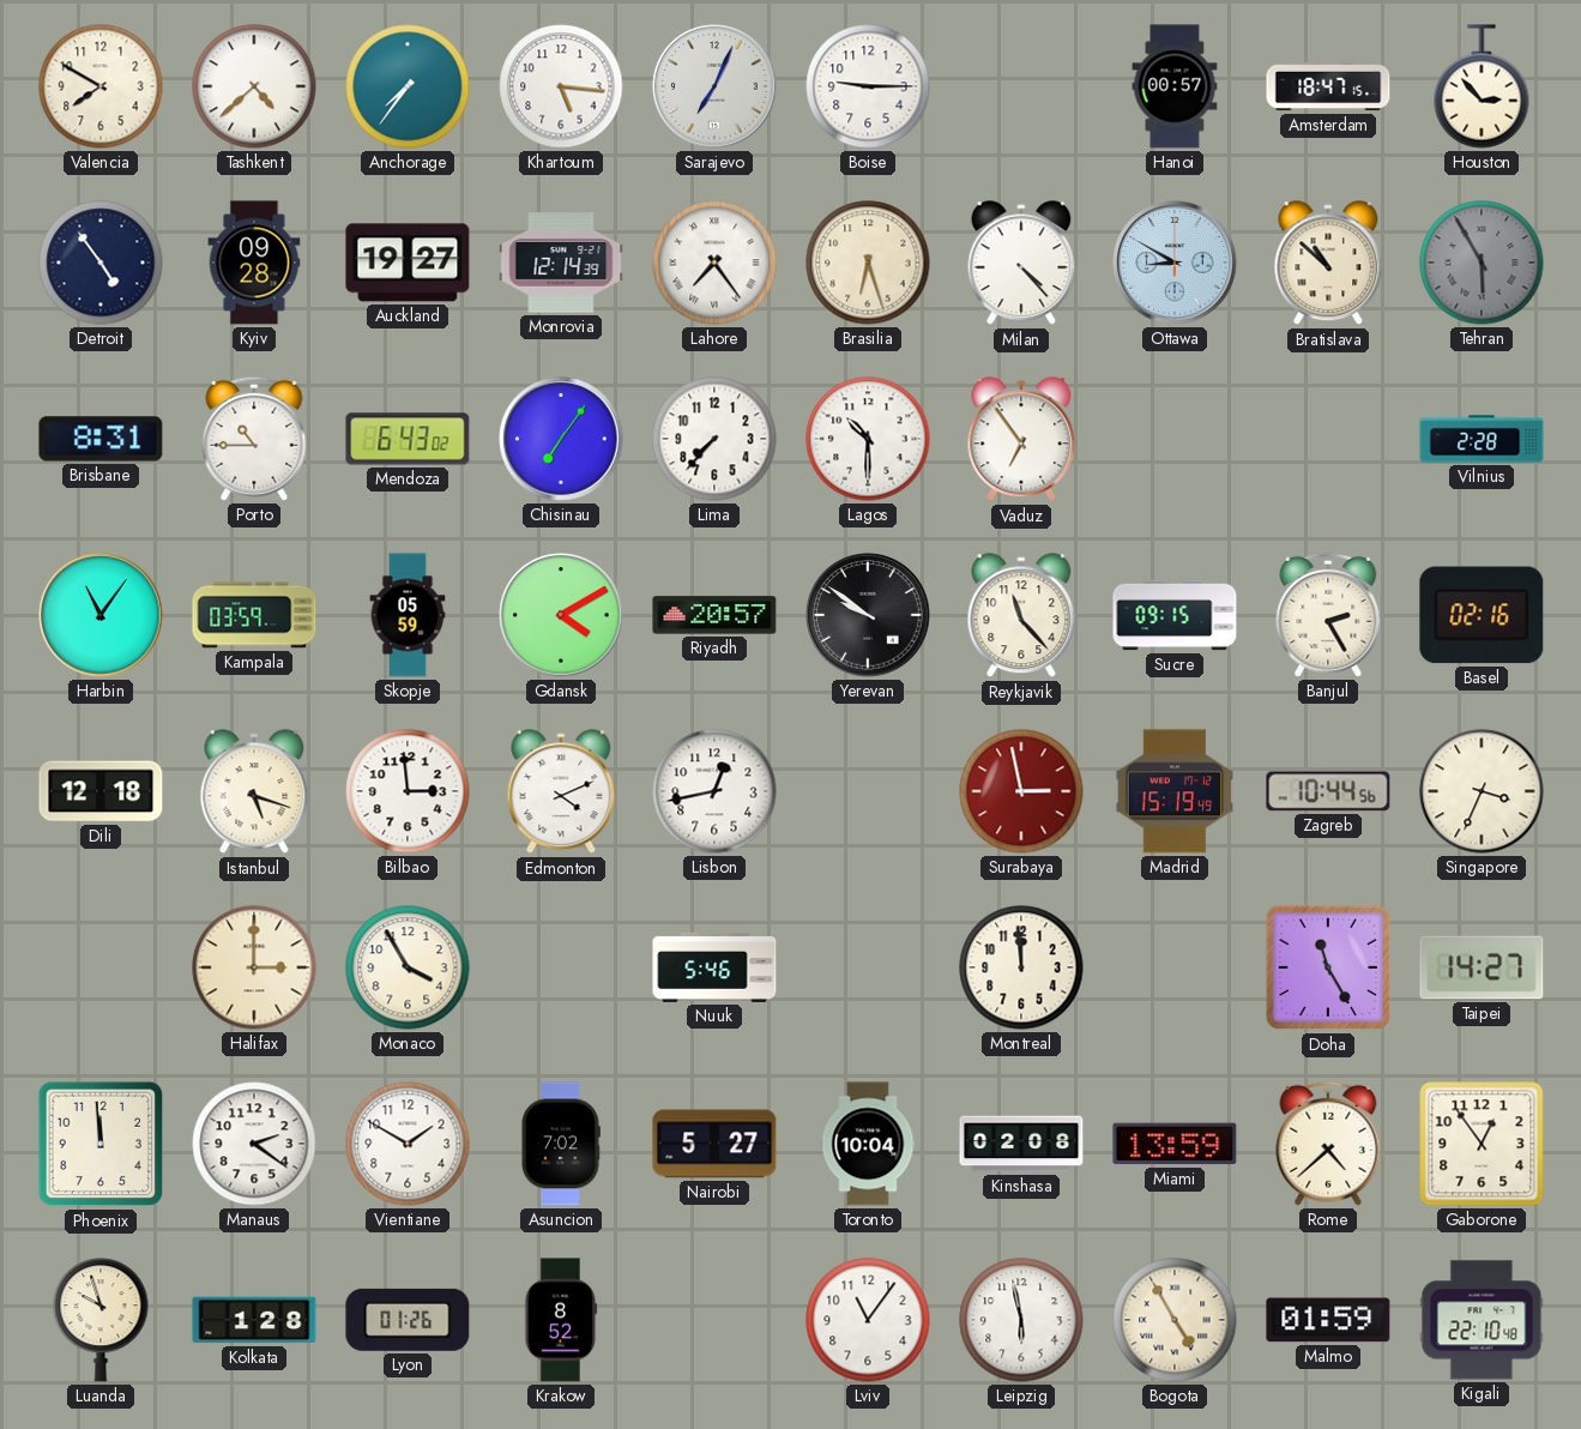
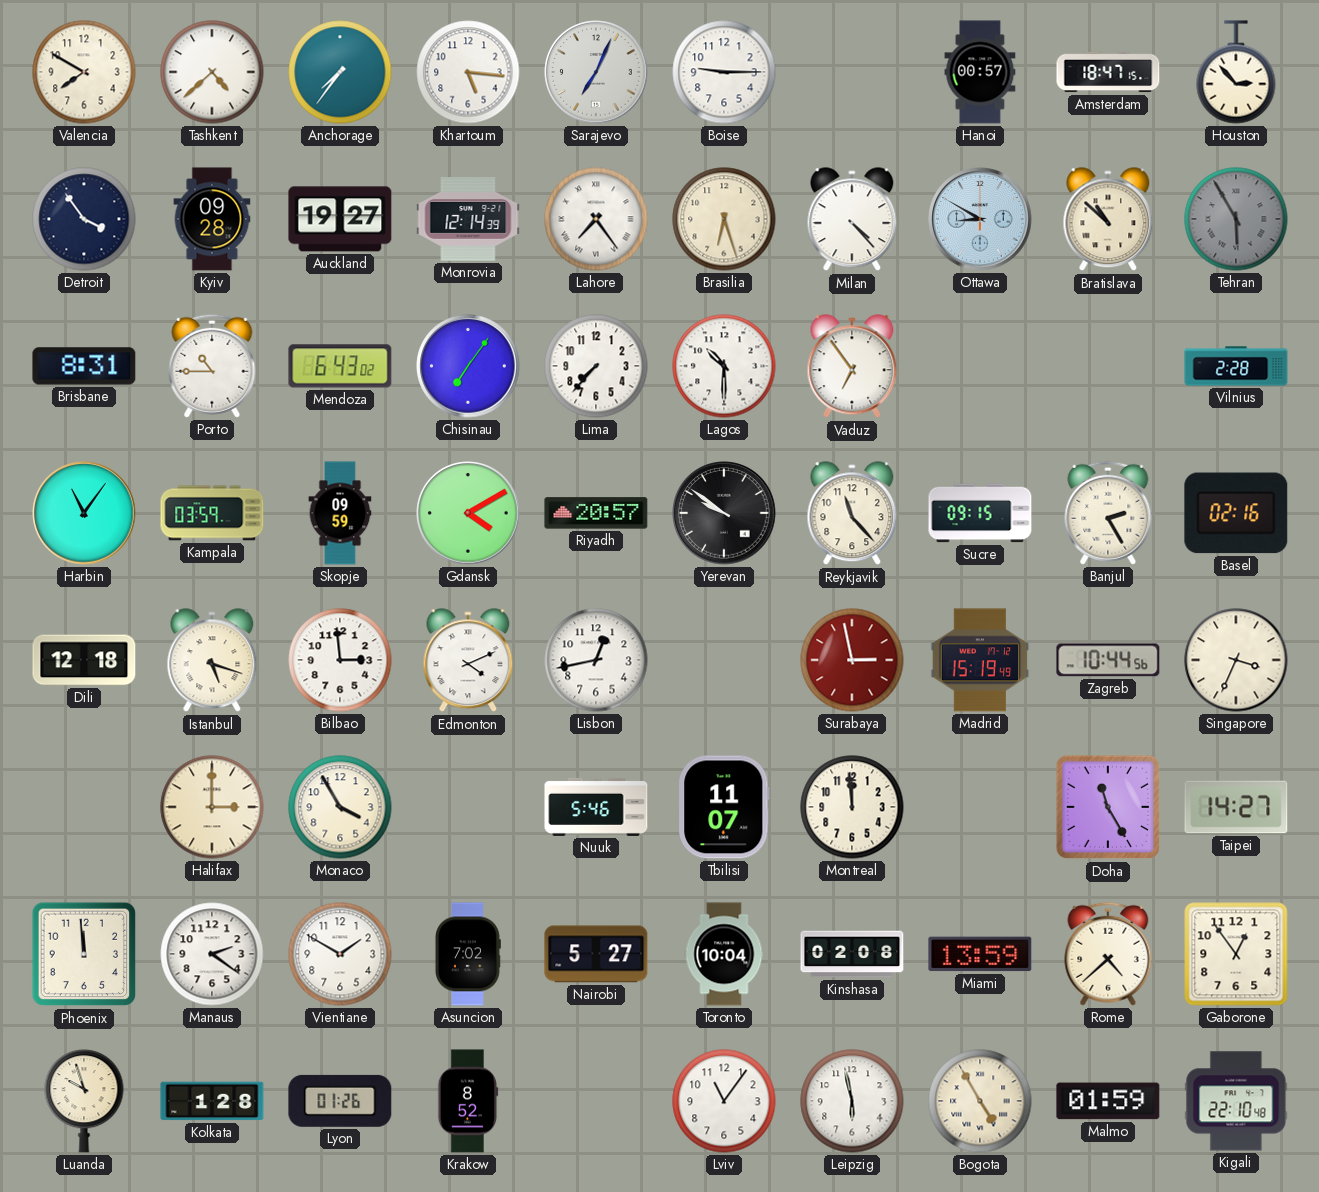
Detroit: 4:54 -> 3:54 (84, 219)
Skopje: 05:59 -> 09:59 (340, 513)
Tbilisi: none -> 11:07 (724, 807)
